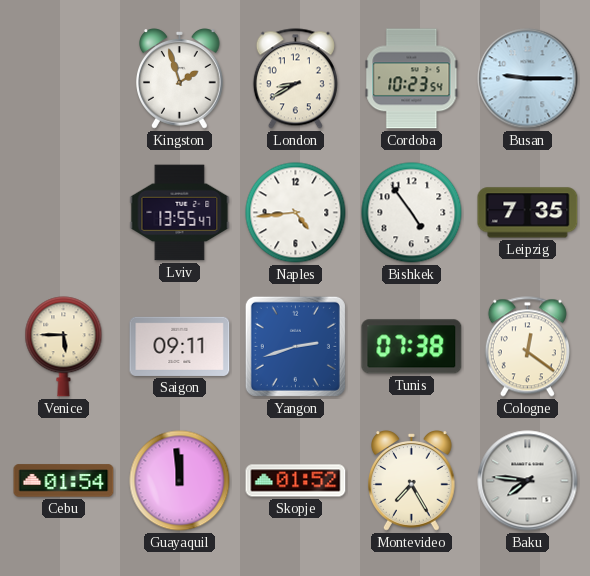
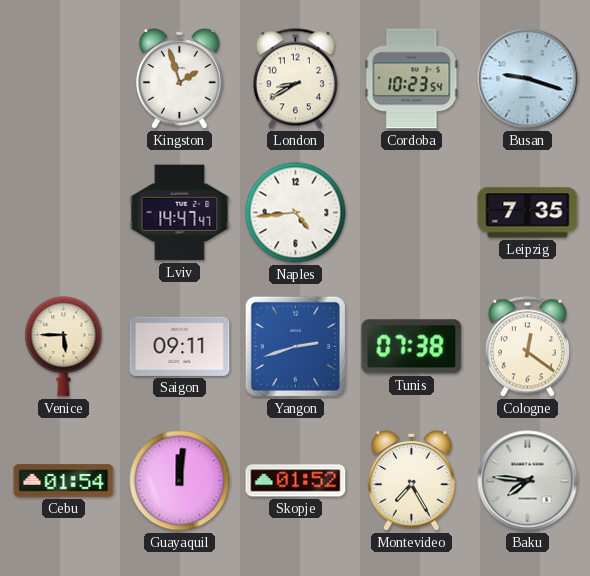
Busan: 9:15 -> 9:18 (528, 79)
Lviv: 13:55 -> 14:47 (180, 213)
Bishkek: 4:54 -> none (412, 213)
Guayaquil: 11:59 -> 12:01 (180, 481)
